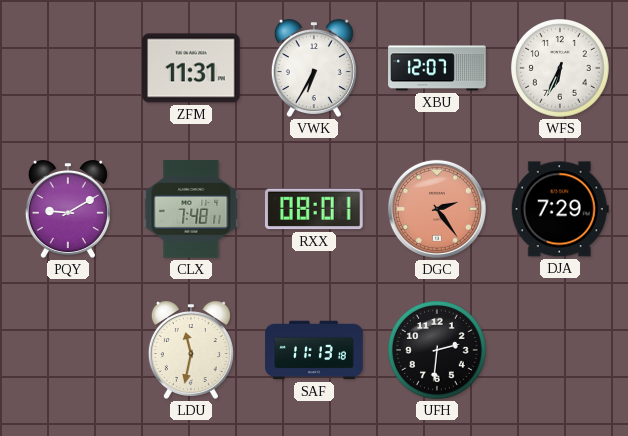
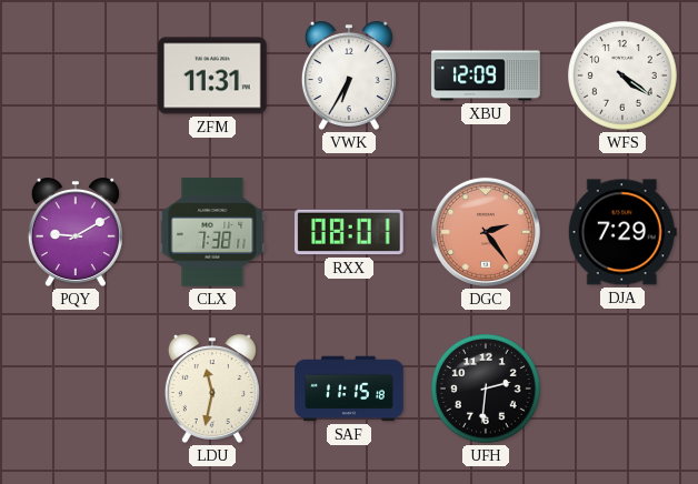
XBU: 12:07 -> 12:09 (486, 75)
WFS: 6:34 -> 4:21 (624, 77)
CLX: 7:48 -> 7:38 (212, 232)
SAF: 11:13 -> 11:15 (349, 389)
